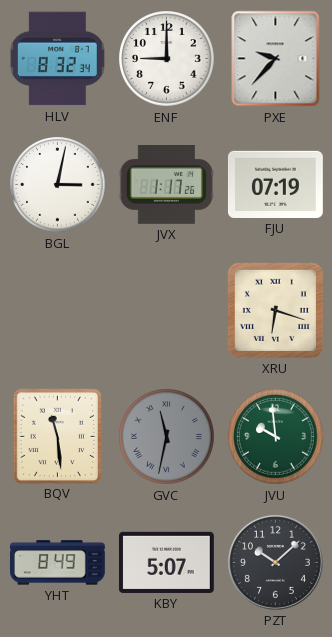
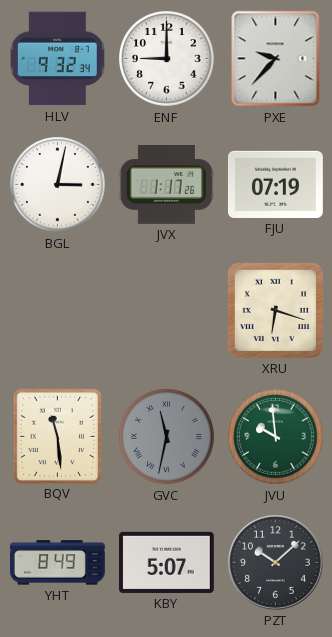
HLV: 8:32 -> 9:32 (57, 59)
